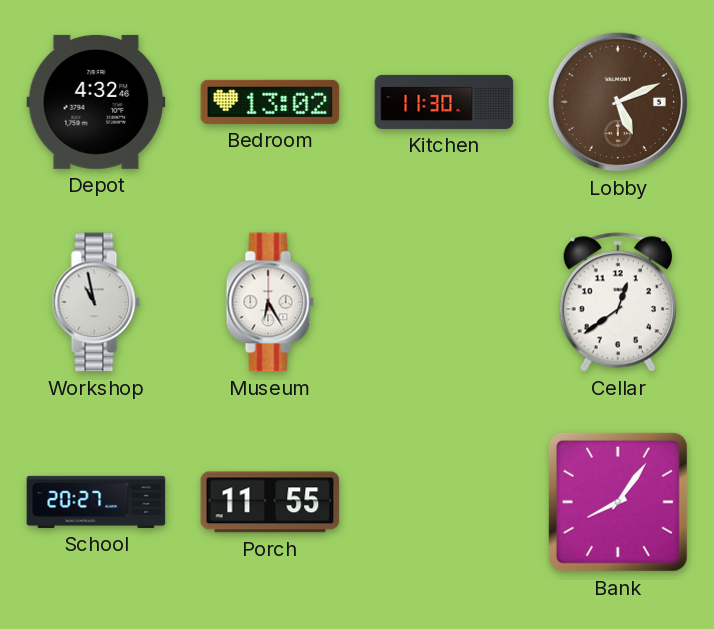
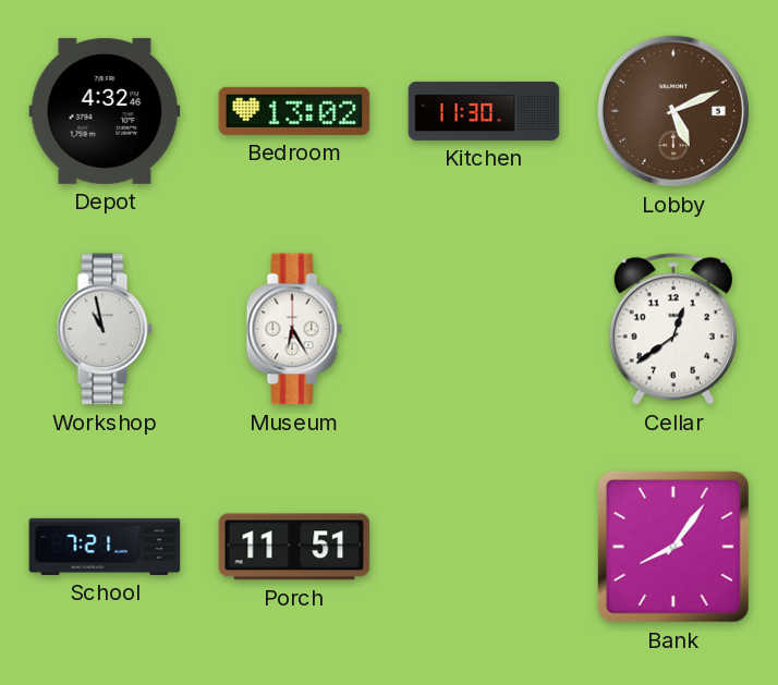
School: 20:27 -> 7:21 (105, 547)
Porch: 11:55 -> 11:51 (294, 547)
